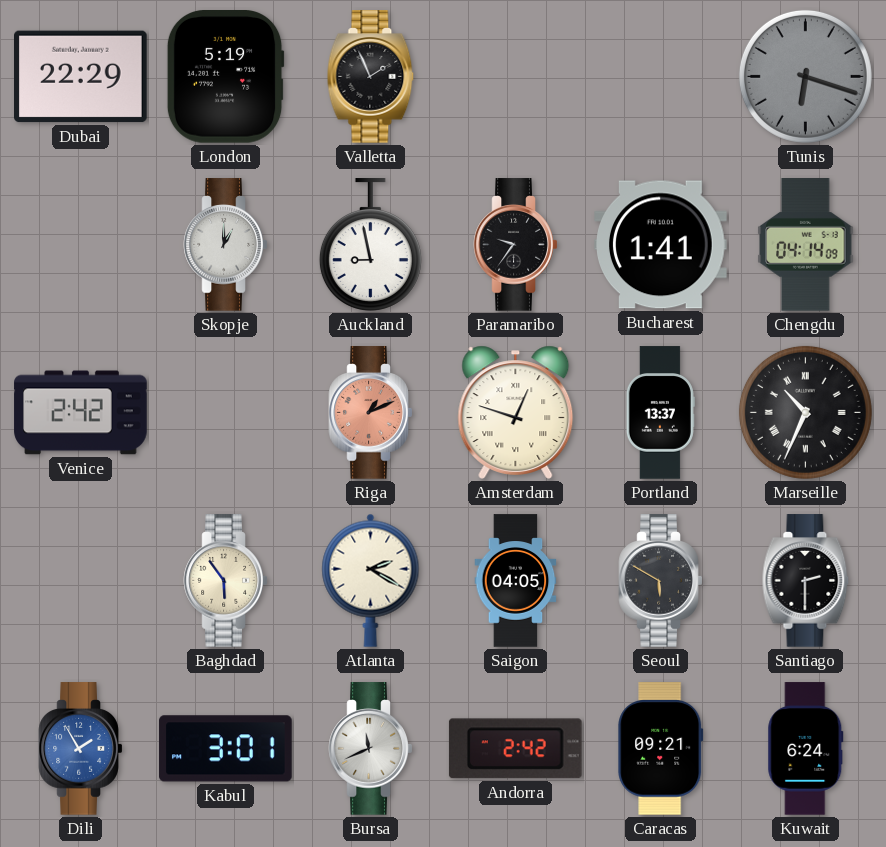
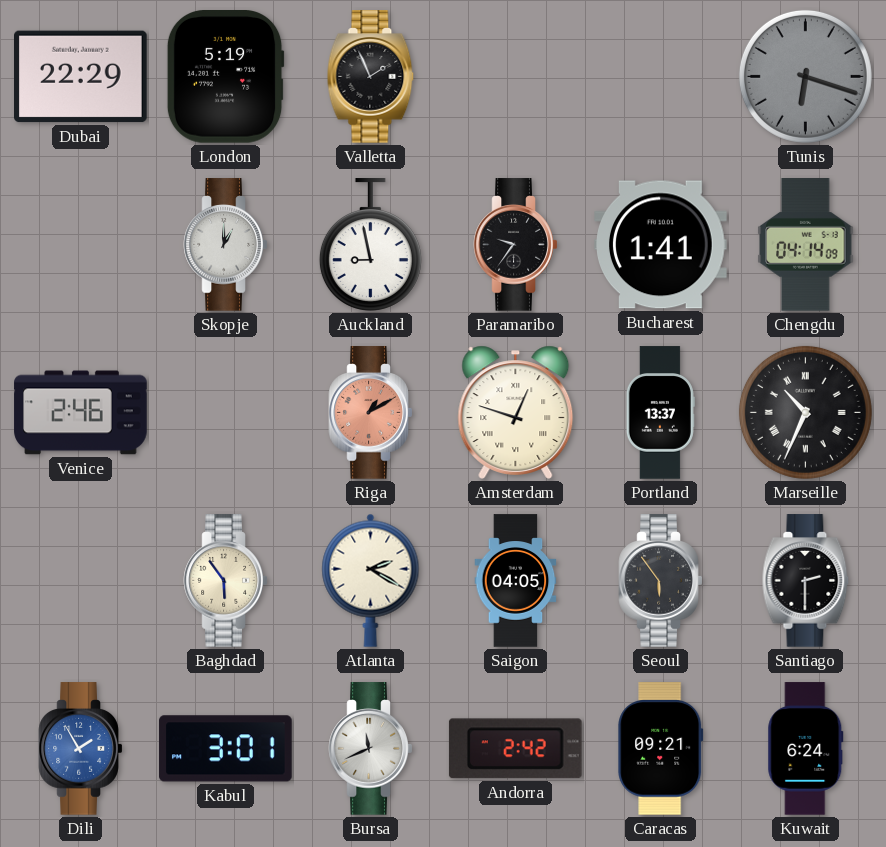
Venice: 2:42 -> 2:46 (81, 413)
Riga: 1:11 -> 1:10 (371, 413)
Seoul: 5:50 -> 5:54 (661, 581)
